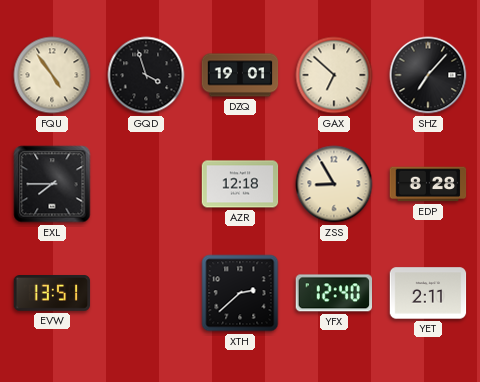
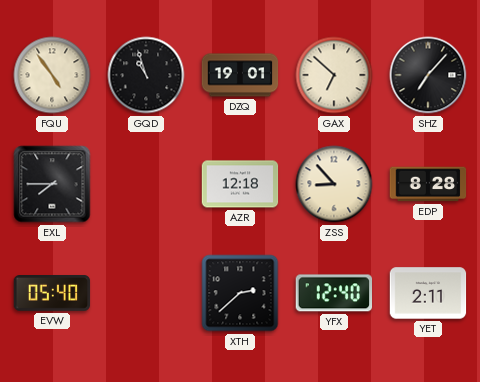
GQD: 3:57 -> 10:57 (146, 75)
ZSS: 8:55 -> 8:53 (334, 184)
EVW: 13:51 -> 05:40 (52, 294)
